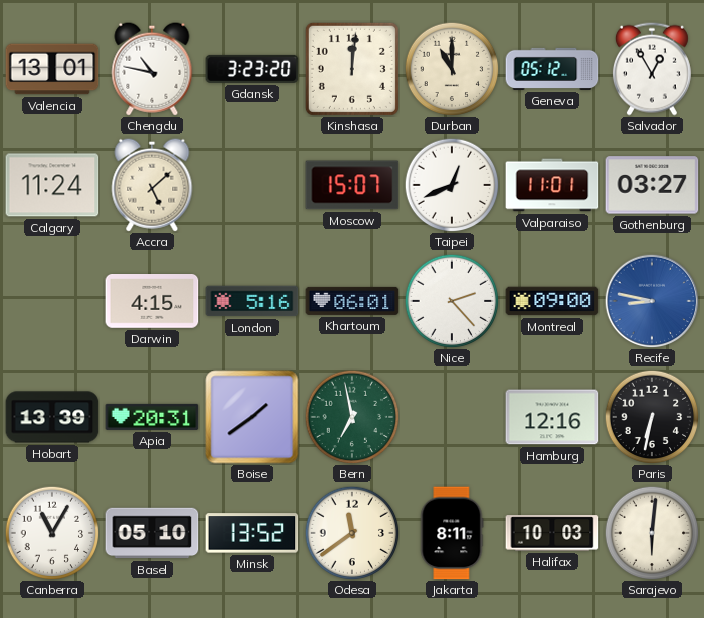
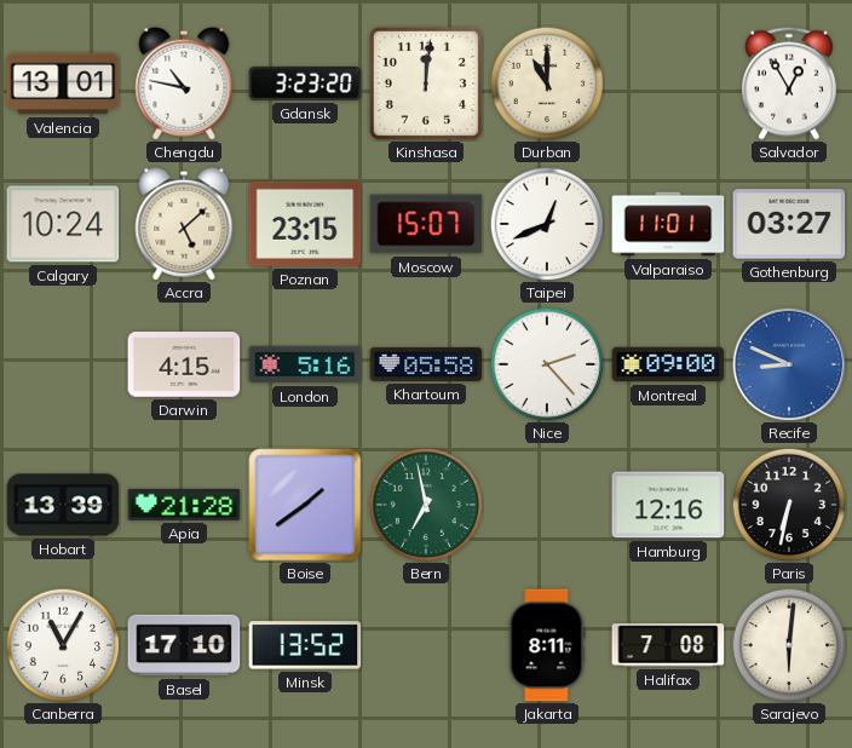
Geneva: 05:12 -> none (552, 69)
Calgary: 11:24 -> 10:24 (63, 224)
Poznan: none -> 23:15 (305, 224)
Khartoum: 06:01 -> 05:58 (426, 364)
Recife: 8:47 -> 8:49 (789, 364)
Apia: 20:31 -> 21:28 (184, 505)
Basel: 05:10 -> 17:10 (184, 645)
Odesa: 11:39 -> none (352, 533)
Halifax: 10:03 -> 7:08 (668, 645)
